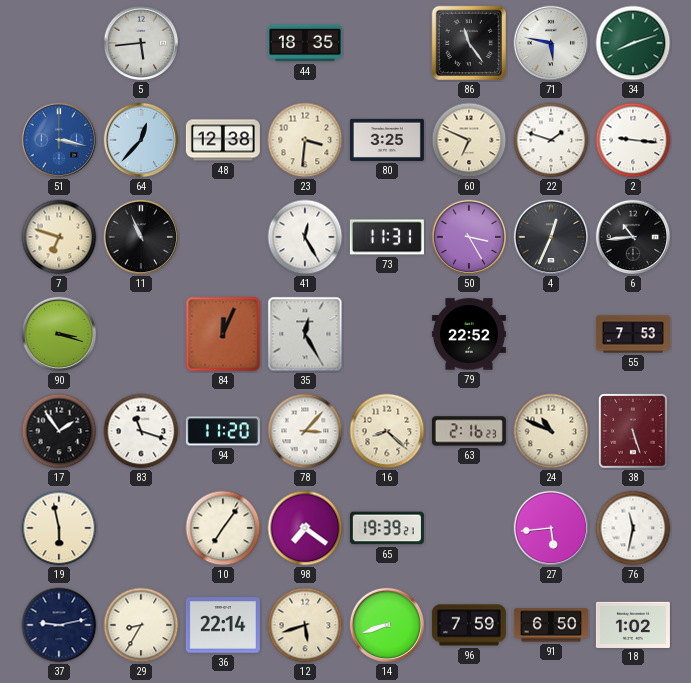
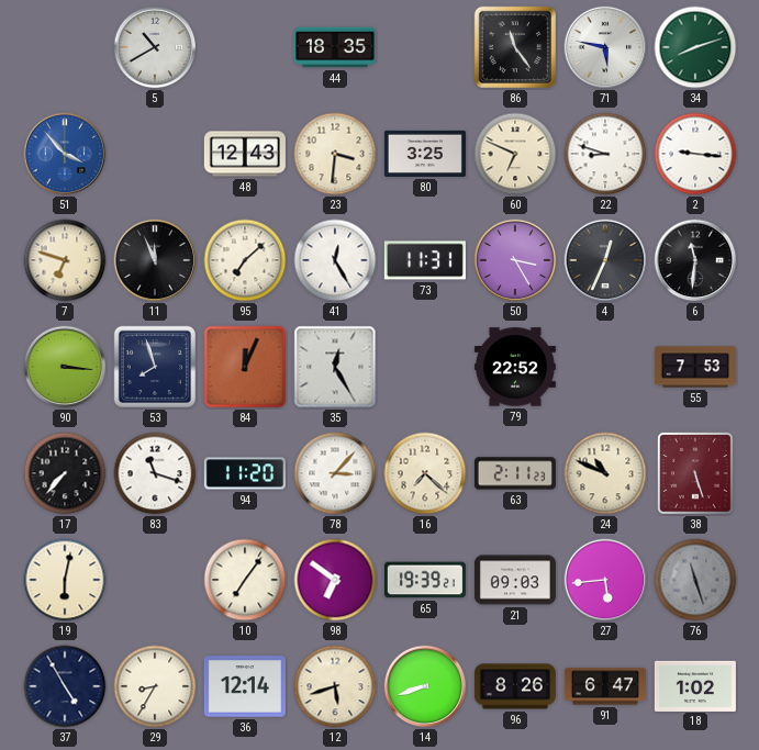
5: 5:44 -> 10:40 (155, 47)
51: 3:17 -> 3:53 (65, 154)
64: 12:37 -> none (141, 140)
48: 12:38 -> 12:43 (245, 154)
22: 1:48 -> 8:48 (605, 154)
11: 10:56 -> 11:56 (155, 260)
95: none -> 7:08 (245, 260)
6: 10:44 -> 11:31 (695, 260)
90: 3:18 -> 3:16 (65, 367)
53: none -> 7:57 (155, 367)
17: 1:54 -> 7:37 (65, 473)
16: 8:22 -> 7:22 (425, 473)
63: 2:16 -> 2:11 (515, 473)
19: 5:58 -> 6:02 (65, 580)
98: 7:21 -> 6:51 (335, 580)
21: none -> 09:03 (515, 580)
76: 11:32 -> 11:27 (695, 580)
76 dial: white -> grey (695, 580)
37: 9:13 -> 4:55 (65, 686)
36: 22:14 -> 12:14 (245, 686)
96: 7:59 -> 8:26 (515, 686)
91: 6:50 -> 6:47 (605, 686)
